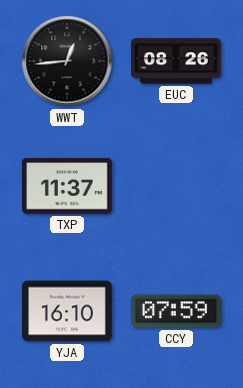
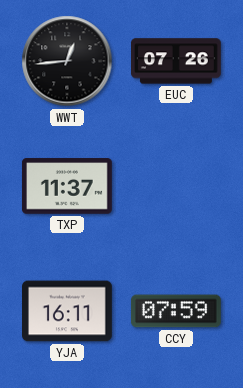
EUC: 08:26 -> 07:26 (177, 61)
YJA: 16:10 -> 16:11 (68, 311)
